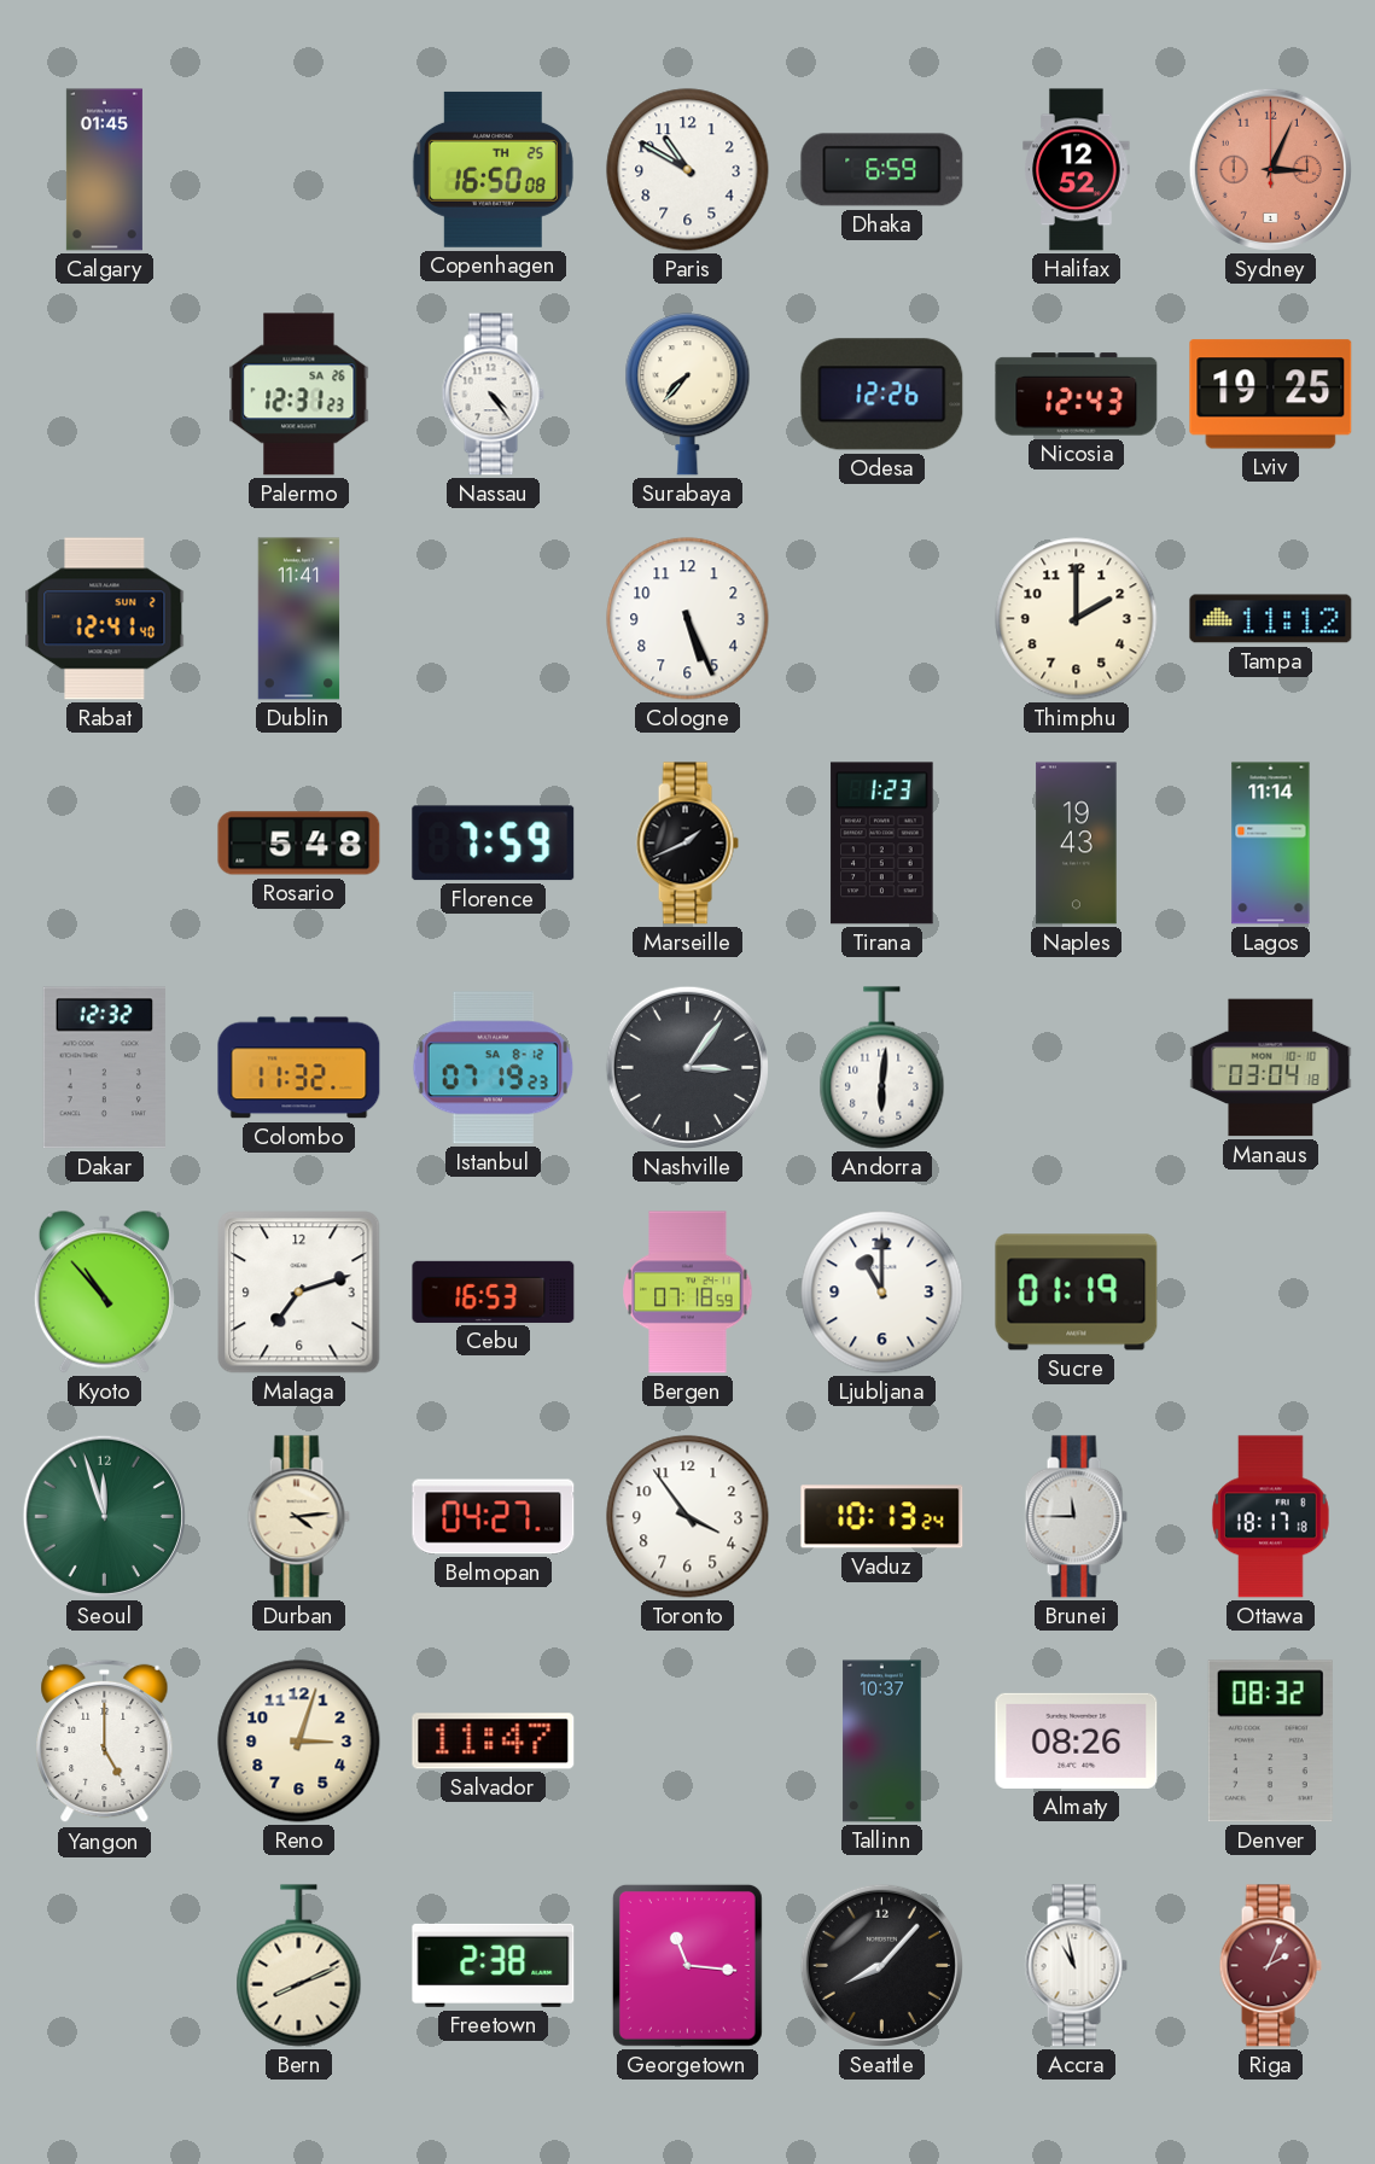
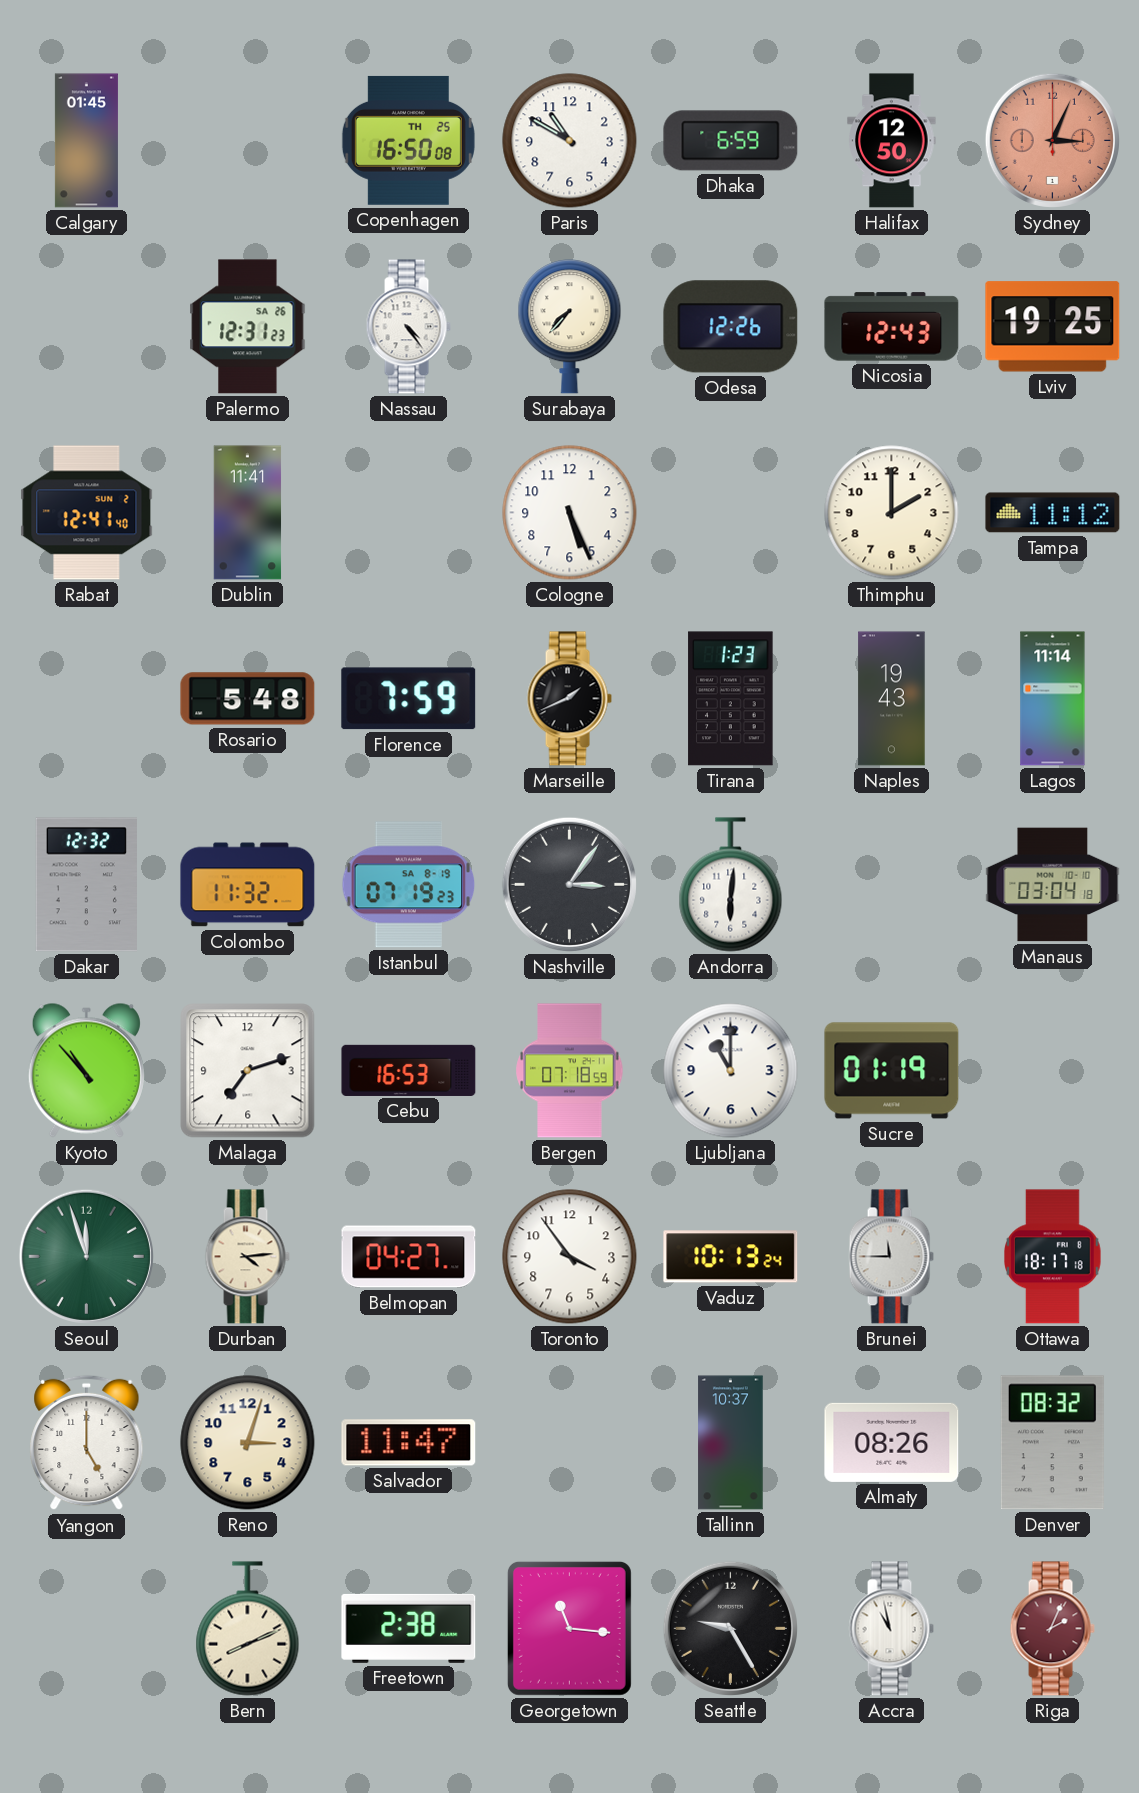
Halifax: 12:52 -> 12:50 (892, 141)
Istanbul date: SA 8-12 -> SA 8-19 (409, 885)
Seattle: 8:07 -> 9:25 (730, 1628)
